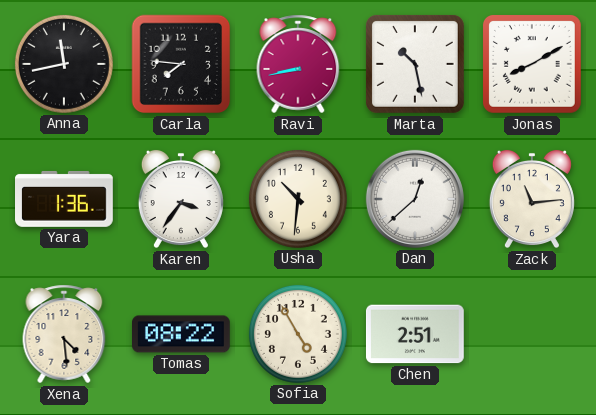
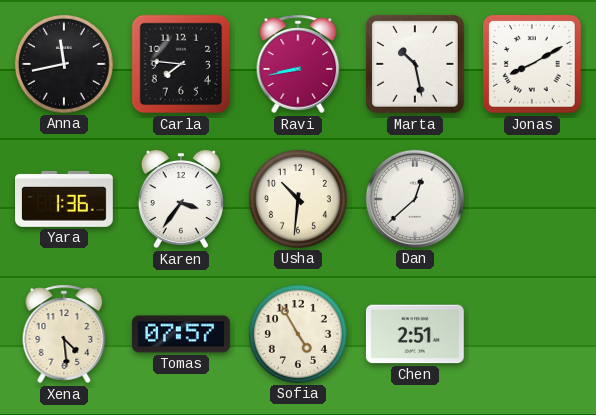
Zack: 11:14 -> none (532, 199)
Tomas: 08:22 -> 07:57 (182, 334)
